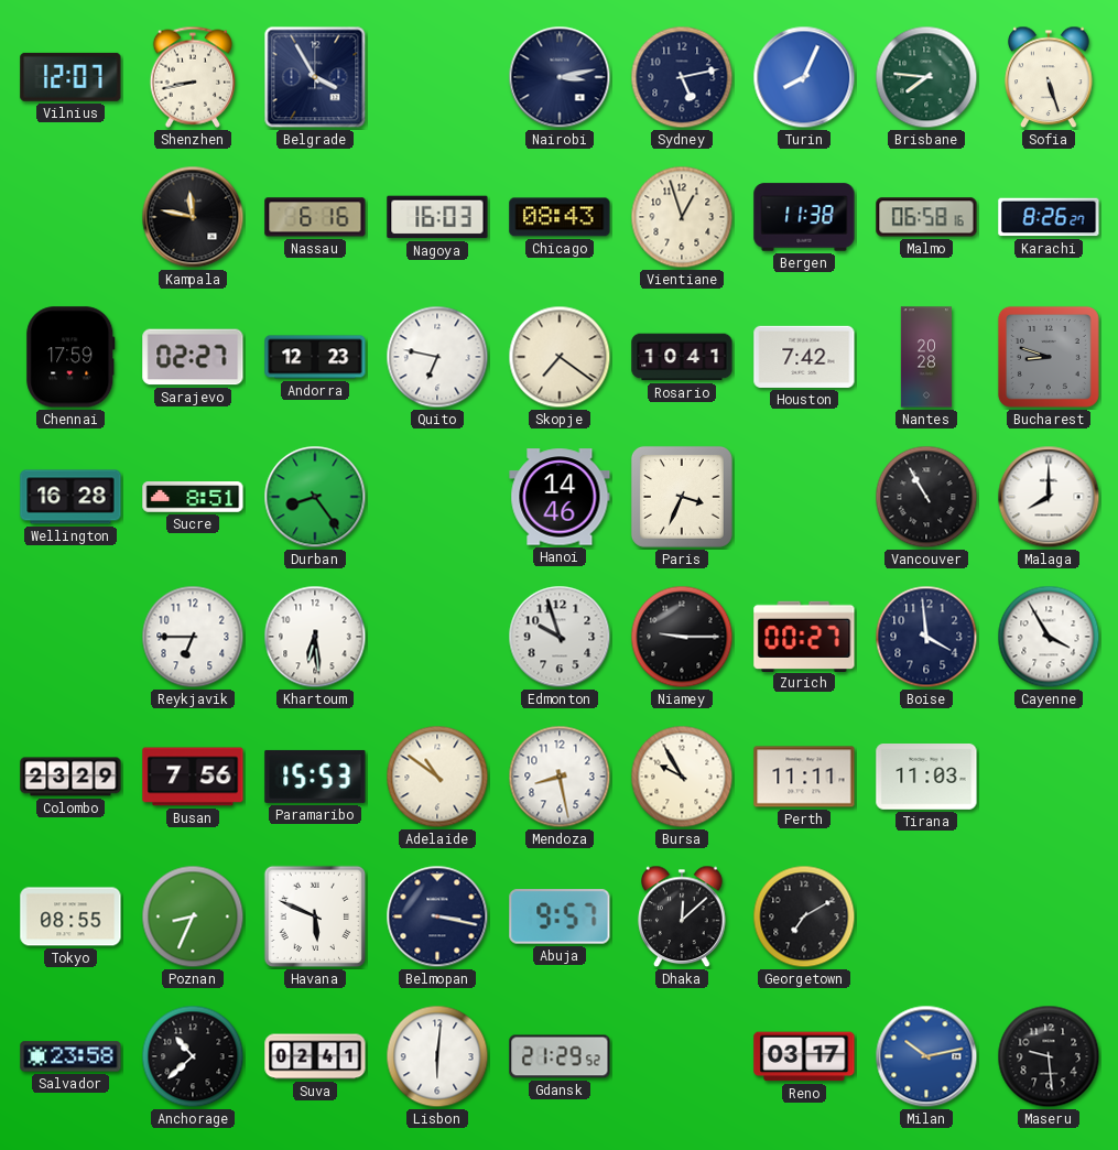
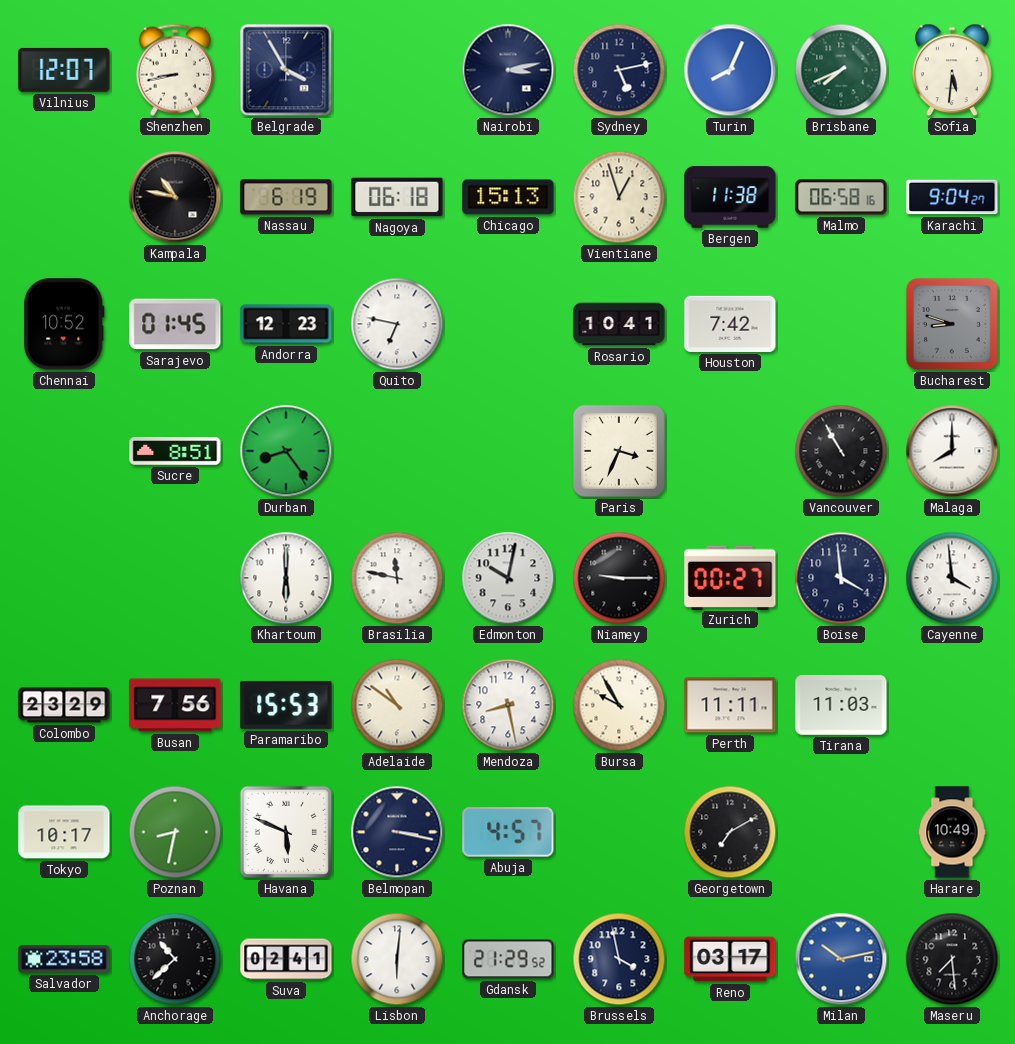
Brisbane: 7:46 -> 7:41 (841, 70)
Sofia: 5:27 -> 5:31 (952, 70)
Kampala: 11:47 -> 10:47 (175, 197)
Nassau: 6:16 -> 6:19 (286, 197)
Nagoya: 16:03 -> 06:18 (397, 197)
Chicago: 08:43 -> 15:13 (508, 197)
Karachi: 8:26 -> 9:04 (952, 197)
Chennai: 17:59 -> 10:52 (64, 324)
Sarajevo: 02:27 -> 01:45 (175, 324)
Skopje: 7:21 -> none (560, 357)
Nantes: 20:28 -> none (926, 357)
Wellington: 16:28 -> none (70, 497)
Hanoi: 14:46 -> none (560, 497)
Reykjavik: 6:45 -> none (193, 637)
Khartoum: 6:29 -> 6:00 (286, 578)
Brasilia: none -> 11:47 (397, 578)
Edmonton: 9:57 -> 10:02 (508, 578)
Cayenne: 3:55 -> 3:59 (952, 578)
Tokyo: 08:55 -> 10:17 (64, 832)
Poznan: 8:34 -> 8:32 (175, 832)
Abuja: 9:57 -> 4:57 (508, 832)
Dhaka: 12:08 -> none (682, 916)
Harare: none -> 10:49 (952, 832)
Brussels: none -> 3:58 (619, 959)
Maseru: 9:29 -> 7:29 (952, 959)
